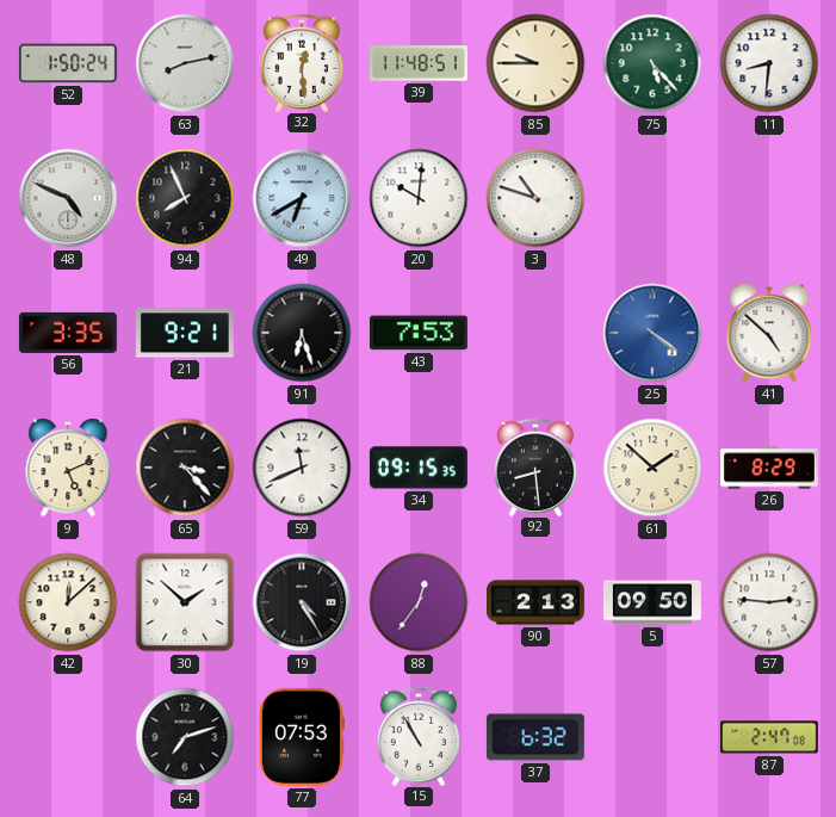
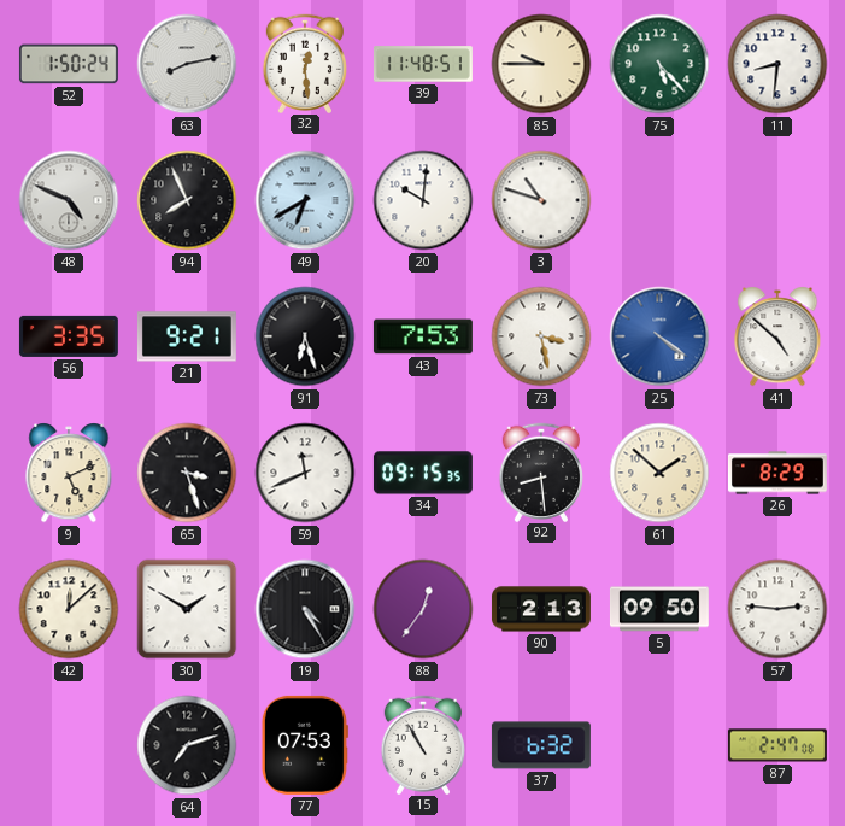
73: none -> 3:28 (541, 336)
65: 3:23 -> 3:27 (187, 473)
30: 1:52 -> 1:50 (187, 609)
